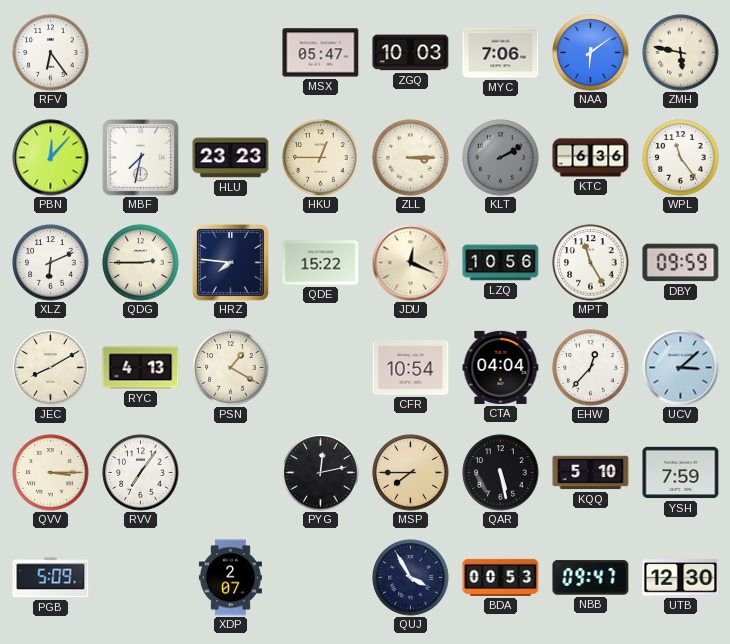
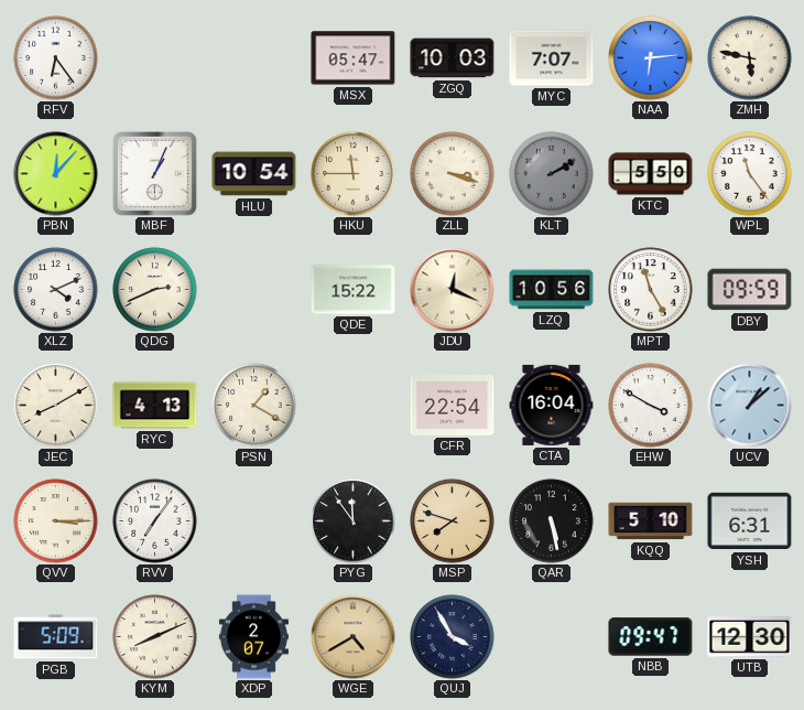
MYC: 7:06 -> 7:07 (552, 58)
NAA: 6:09 -> 6:14 (651, 58)
MBF: 7:32 -> 1:04 (155, 174)
HLU: 23:23 -> 10:54 (254, 174)
HKU: 12:45 -> 11:45 (354, 174)
ZLL: 3:15 -> 3:18 (453, 174)
KTC: 6:36 -> 5:50 (651, 174)
XLZ: 6:11 -> 4:11 (56, 290)
QDG: 2:45 -> 2:41 (155, 290)
HRZ: 7:46 -> none (231, 263)
CFR: 10:54 -> 22:54 (453, 406)
CTA: 04:04 -> 16:04 (552, 405)
EHW: 12:37 -> 3:50 (651, 406)
UCV: 3:08 -> 1:08 (750, 406)
PYG: 12:13 -> 11:54 (354, 521)
MSP: 7:45 -> 7:48 (453, 521)
YSH: 7:59 -> 6:31 (750, 521)
KYM: none -> 8:11 (155, 637)
WGE: none -> 4:40 (354, 637)
BDA: 00:53 -> none (501, 577)
